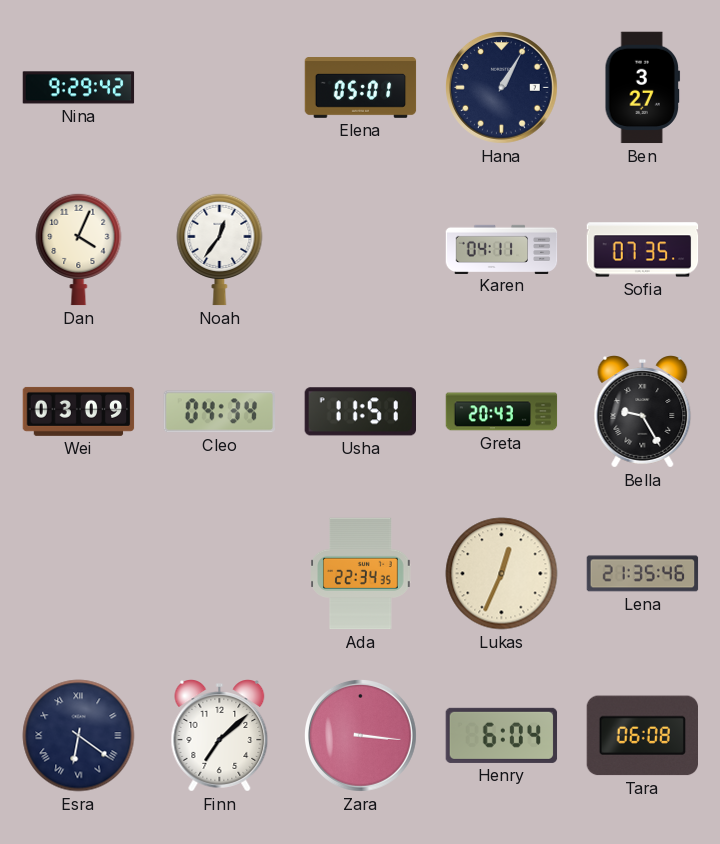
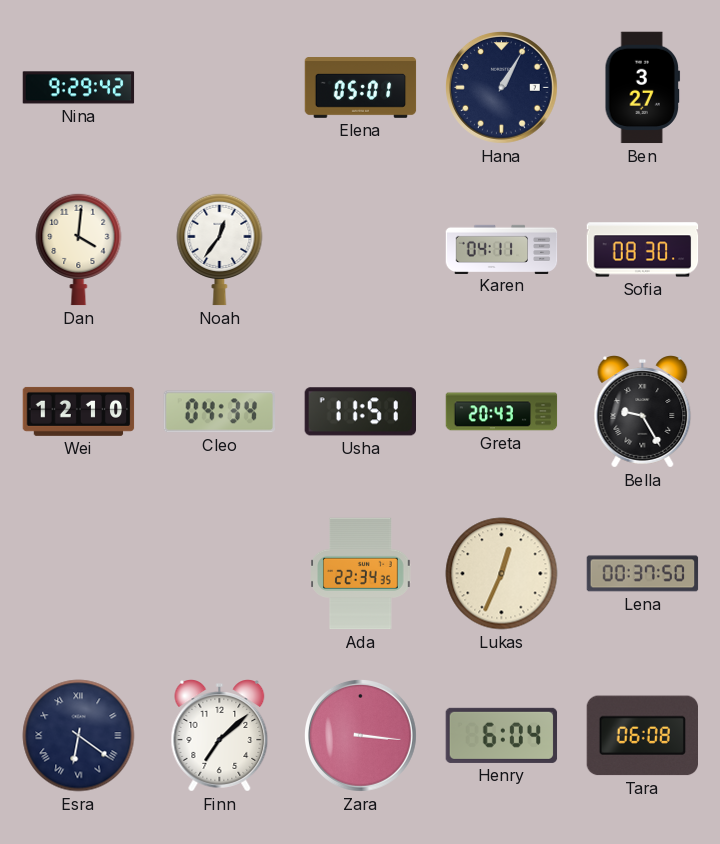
Dan: 4:04 -> 4:01 (79, 249)
Sofia: 07:35 -> 08:30 (643, 250)
Wei: 03:09 -> 12:10 (79, 411)
Lena: 21:35 -> 00:37 (643, 574)
